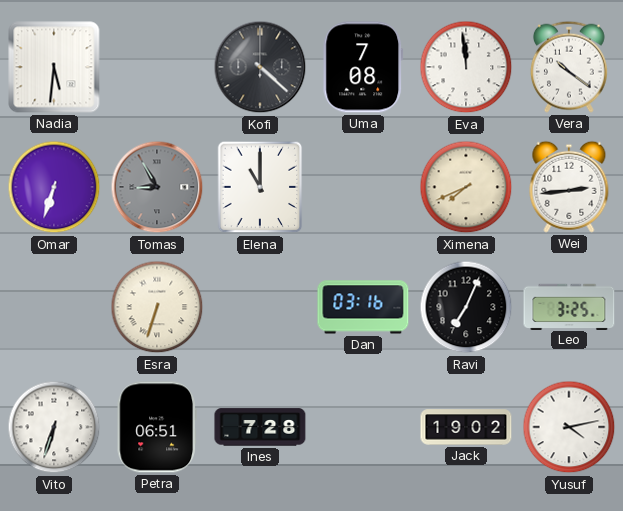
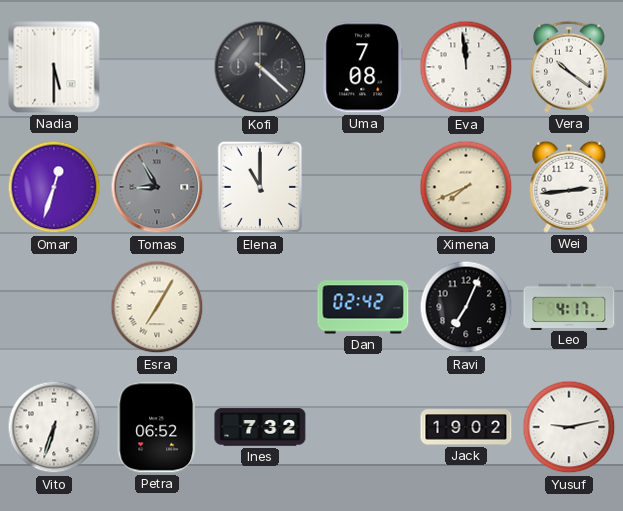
Nadia: 5:31 -> 5:30 (54, 67)
Omar: 6:33 -> 12:33 (54, 187)
Esra: 6:33 -> 7:05 (157, 307)
Dan: 03:16 -> 02:42 (363, 307)
Leo: 3:25 -> 4:17 (569, 306)
Petra: 06:51 -> 06:52 (156, 427)
Ines: 7:28 -> 7:32 (260, 427)
Yusuf: 4:13 -> 9:13 (569, 427)
